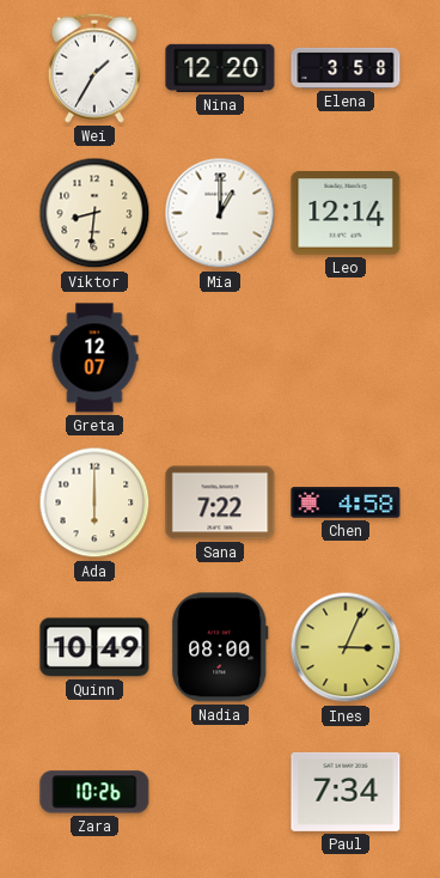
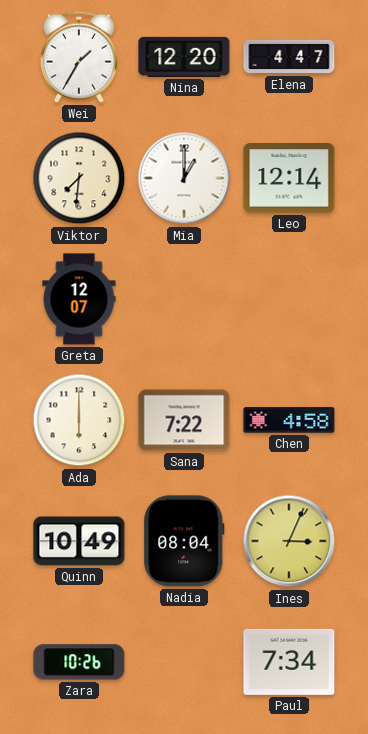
Elena: 3:58 -> 4:47 (289, 57)
Viktor: 8:31 -> 7:31 (79, 178)
Nadia: 08:00 -> 08:04 (184, 541)
